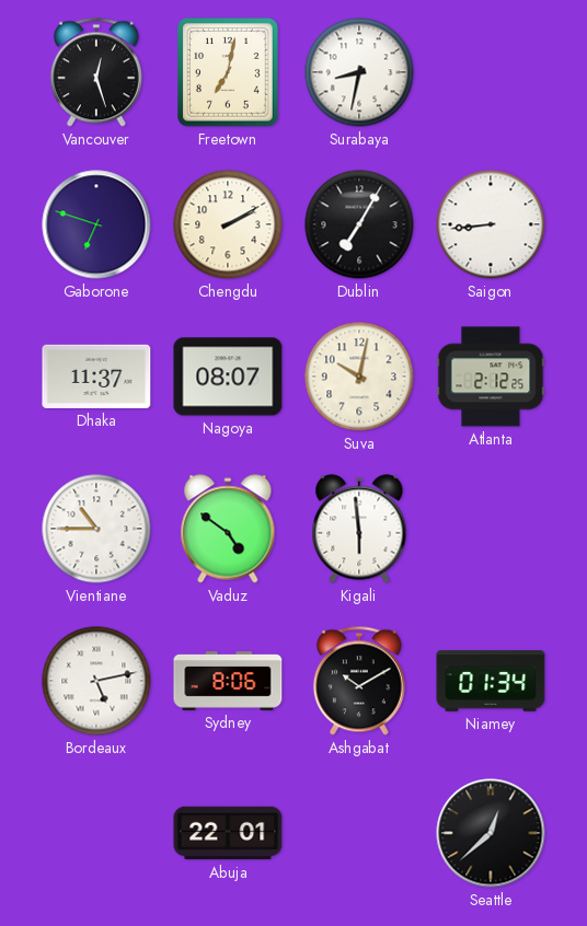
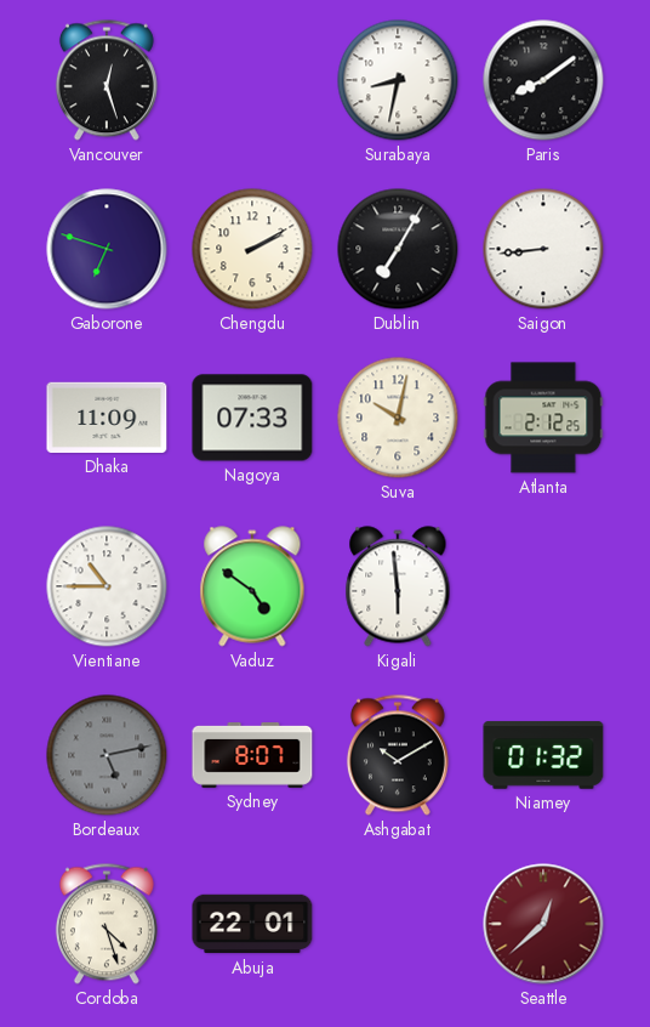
Freetown: 7:02 -> none (228, 72)
Paris: none -> 8:09 (543, 80)
Dhaka: 11:37 -> 11:09 (107, 418)
Nagoya: 08:07 -> 07:33 (252, 418)
Bordeaux dial: white -> grey (107, 755)
Sydney: 8:06 -> 8:07 (252, 756)
Niamey: 01:34 -> 01:32 (543, 755)
Cordoba: none -> 4:27 (107, 924)
Seattle dial: black -> burgundy (543, 924)
